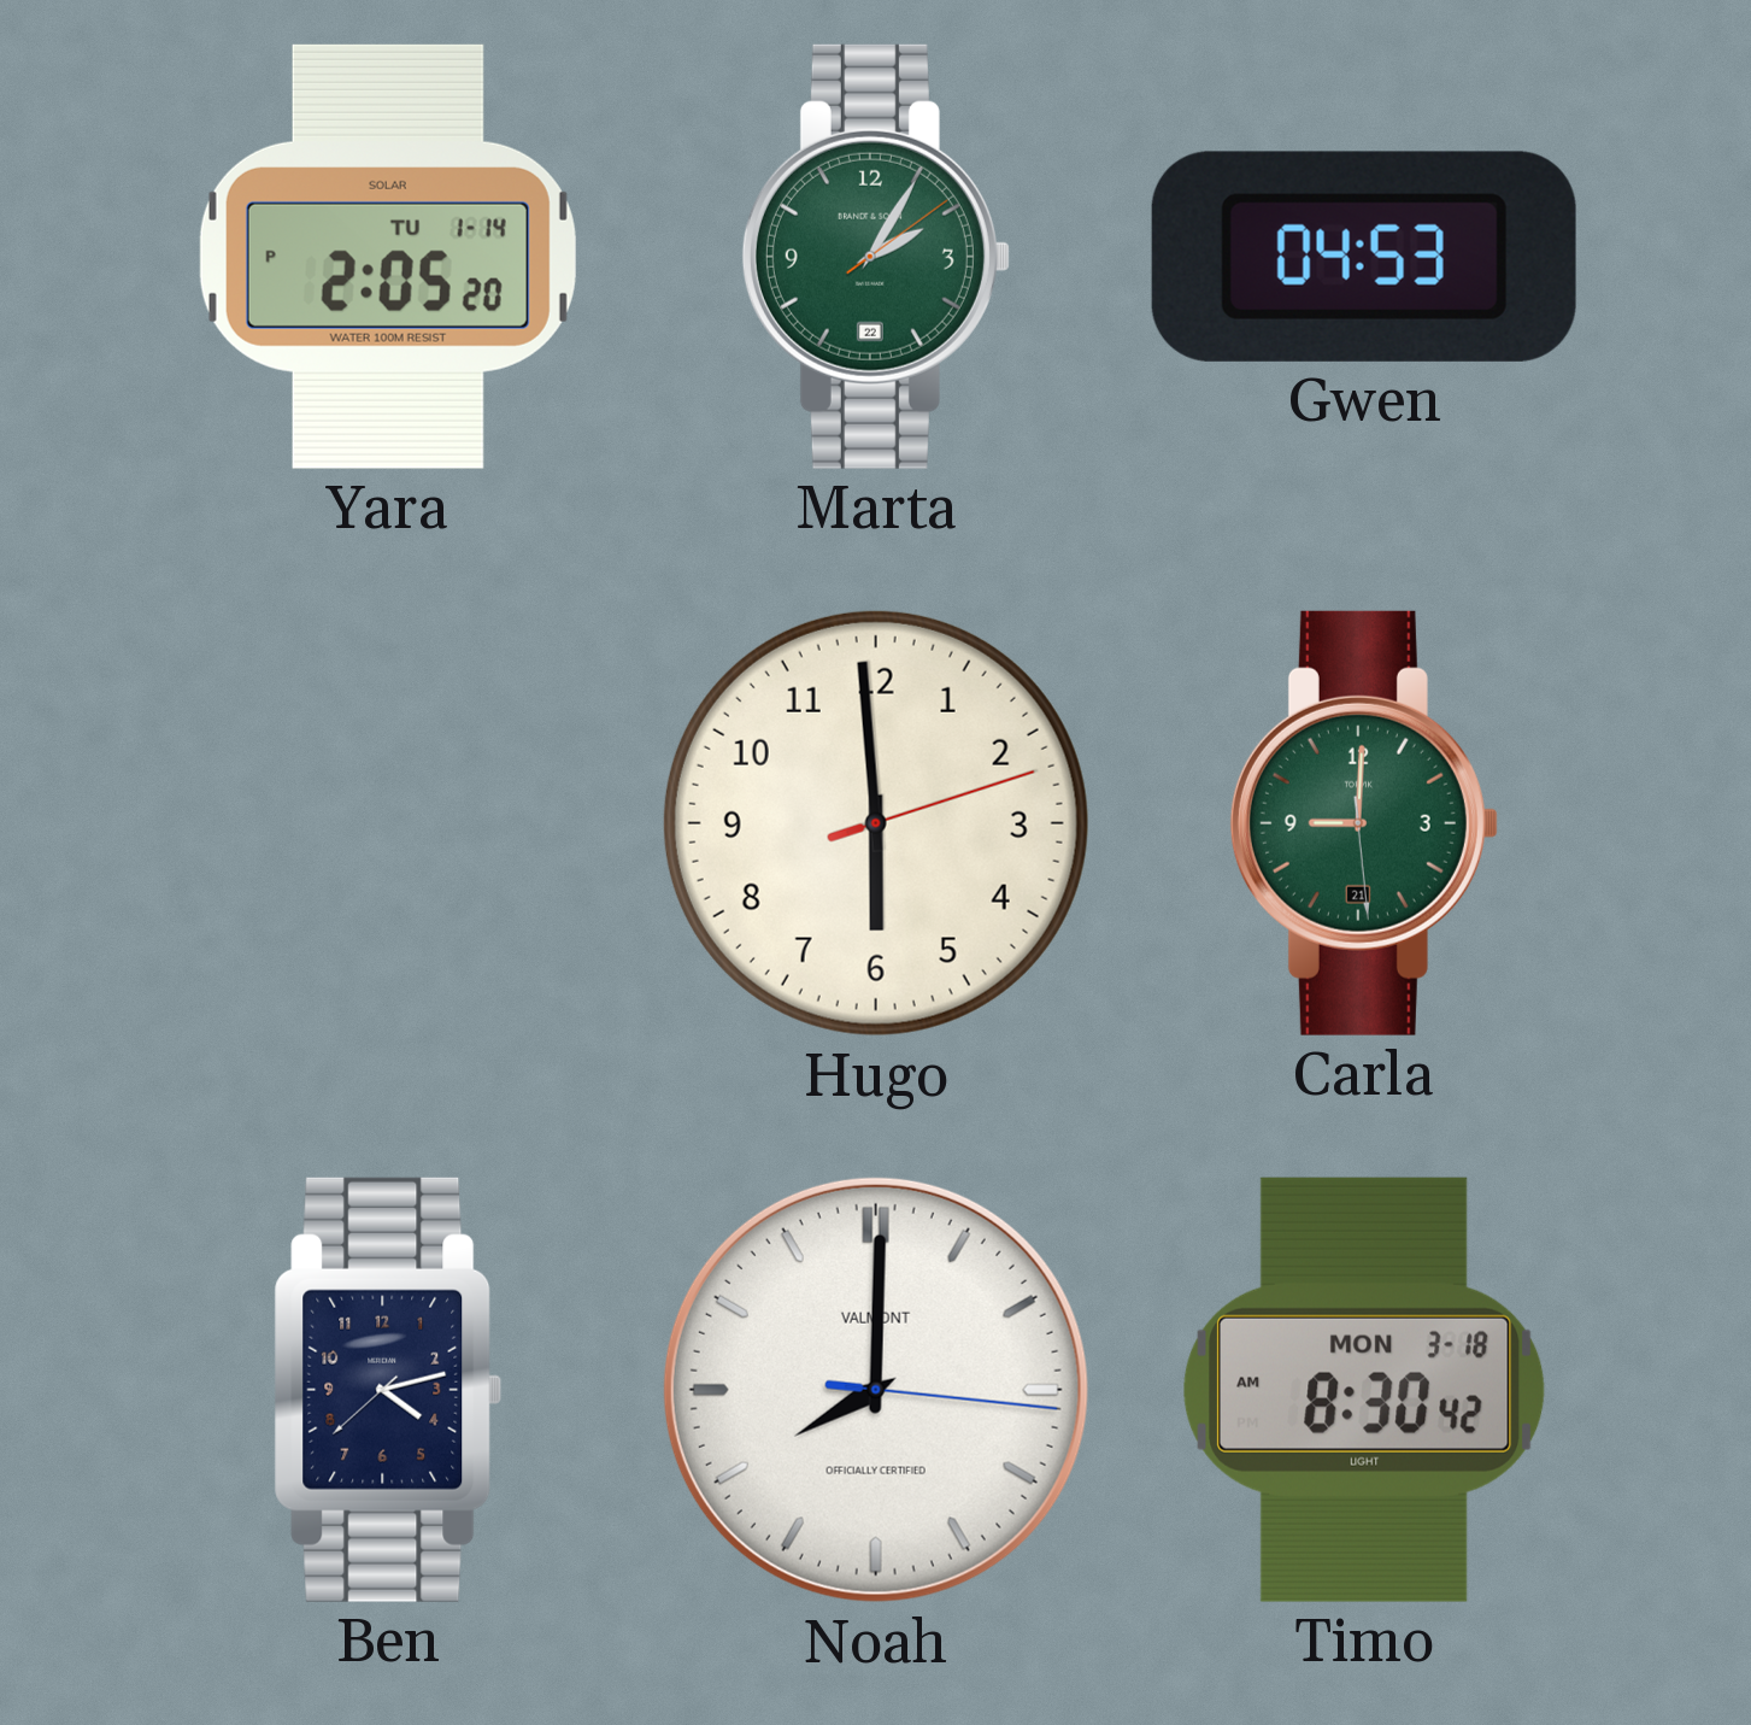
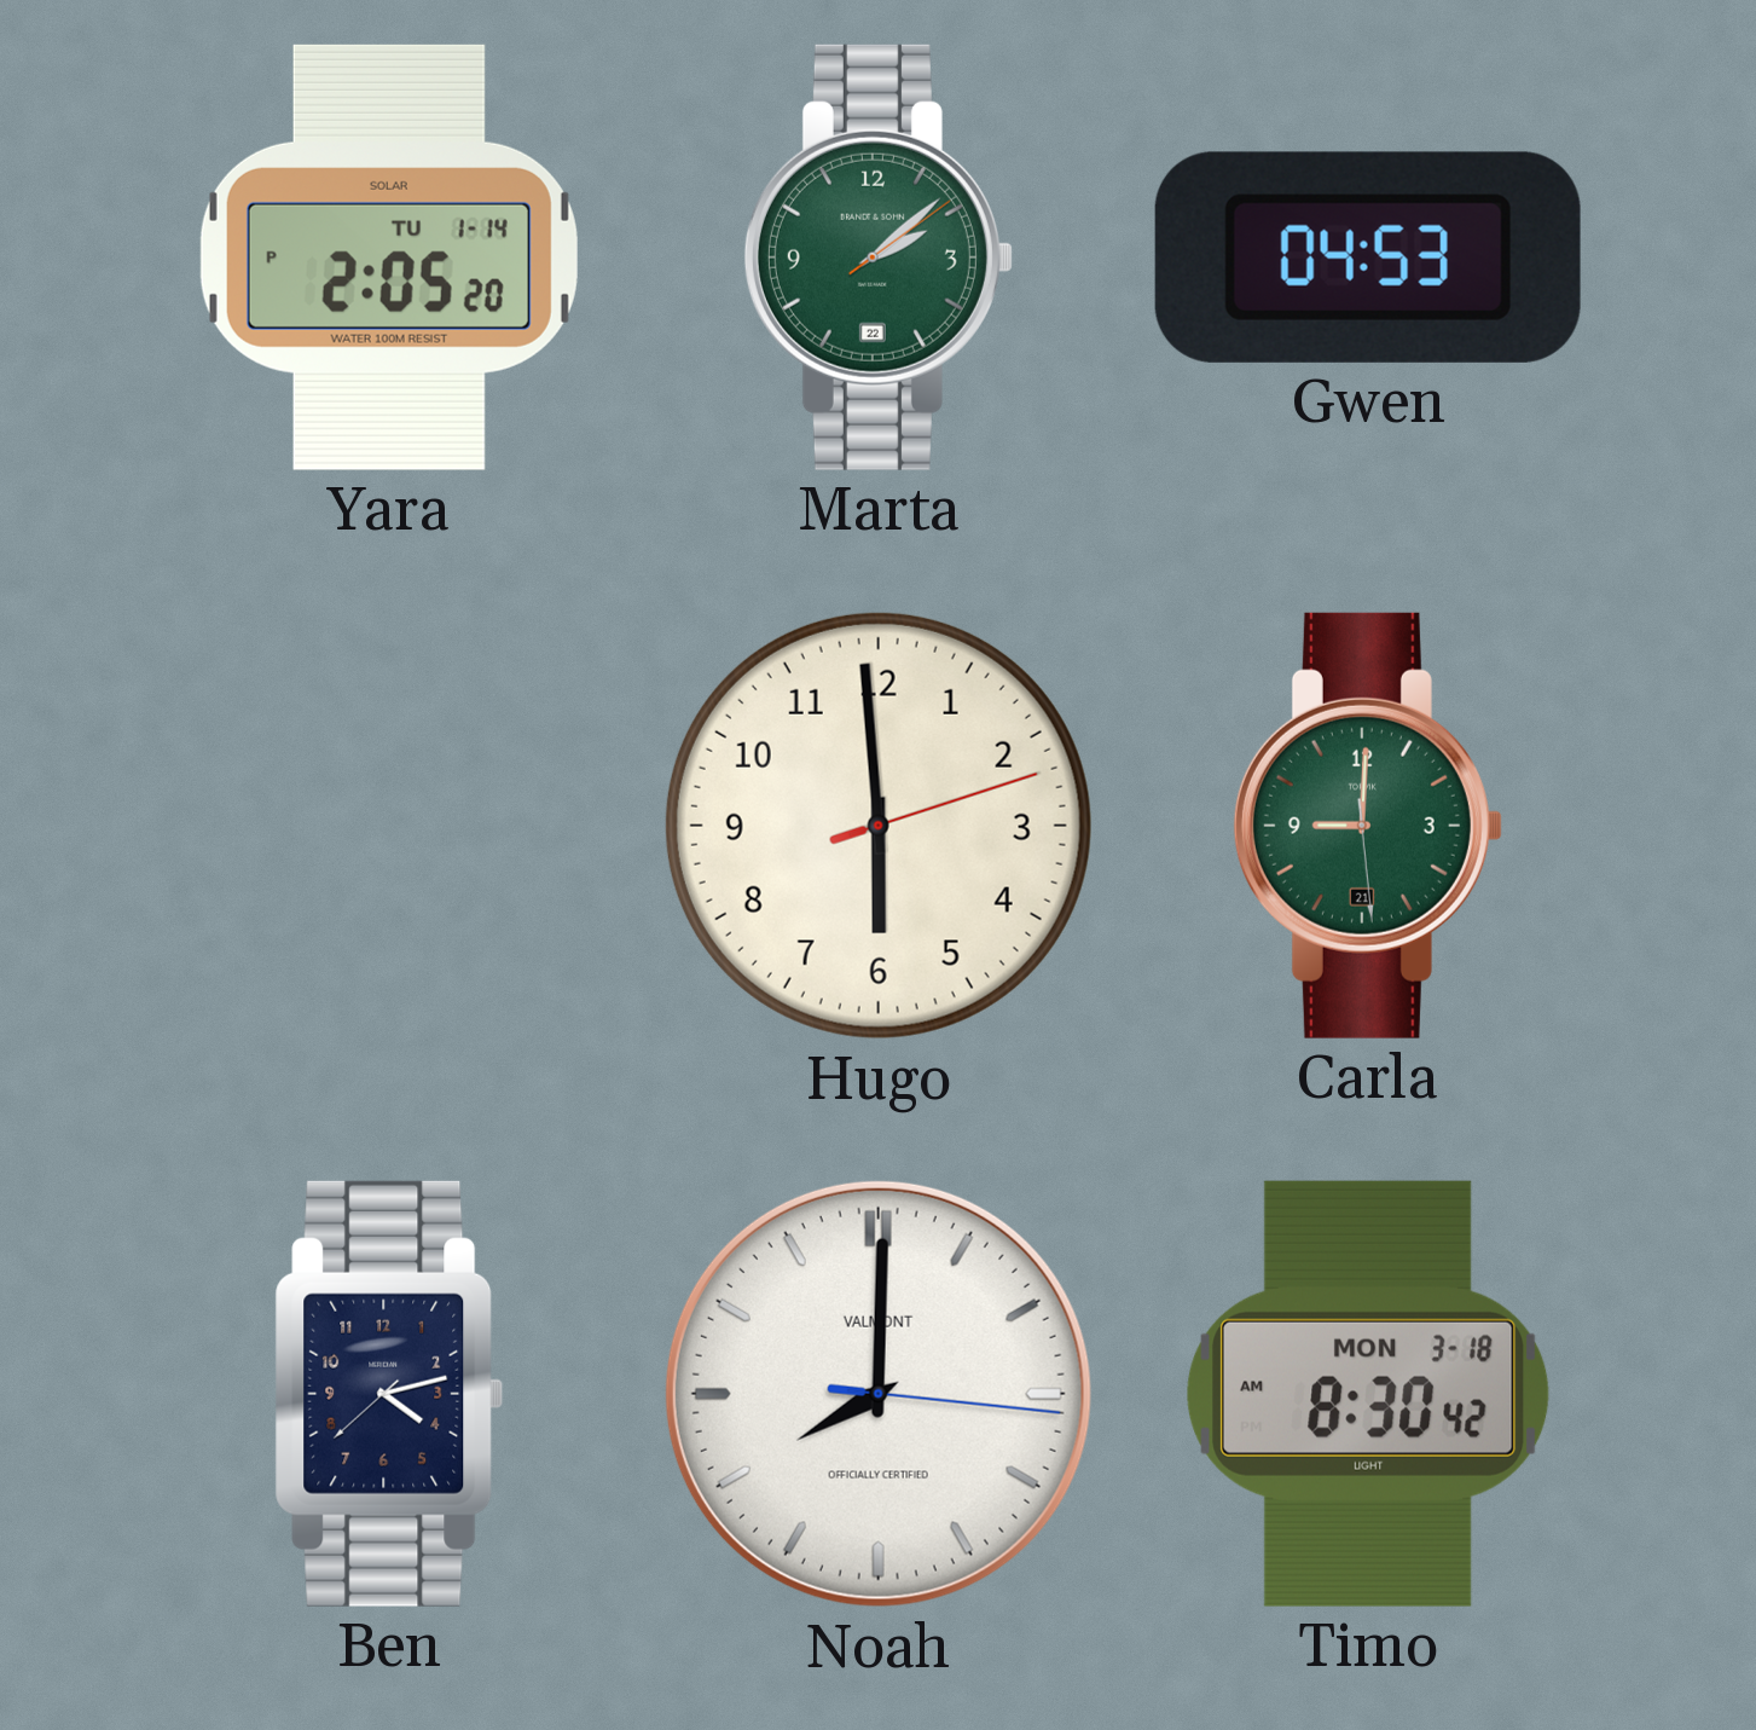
Marta: 2:05 -> 2:08 (879, 258)
